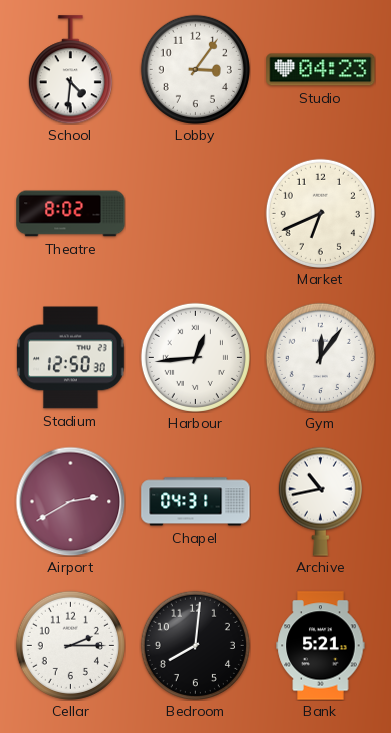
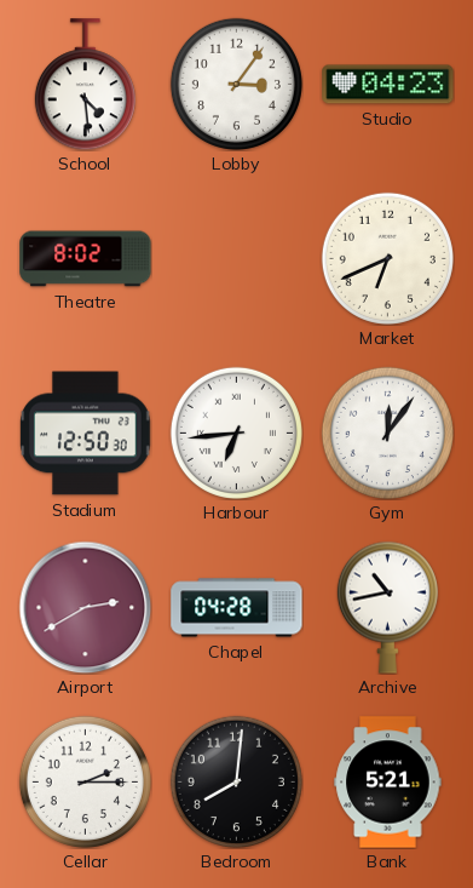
School: 4:31 -> 4:29 (85, 85)
Harbour: 12:44 -> 6:44 (236, 432)
Chapel: 04:31 -> 04:28 (237, 608)
